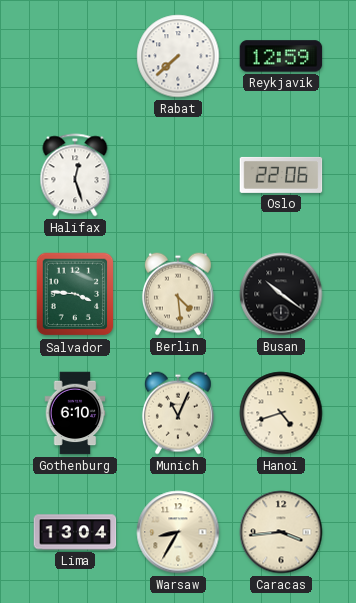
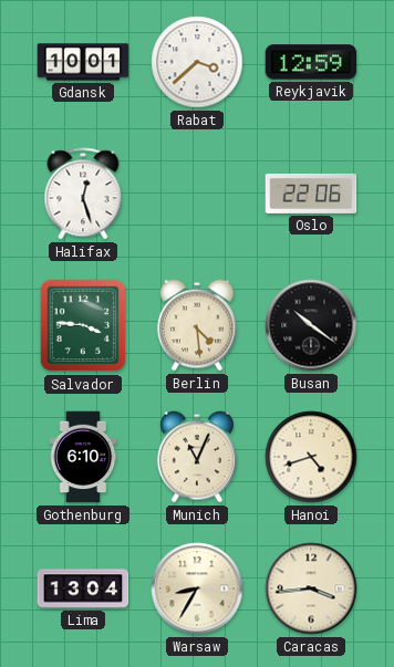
Gdansk: none -> 10:01 (83, 62)
Rabat: 7:38 -> 3:38 (197, 62)
